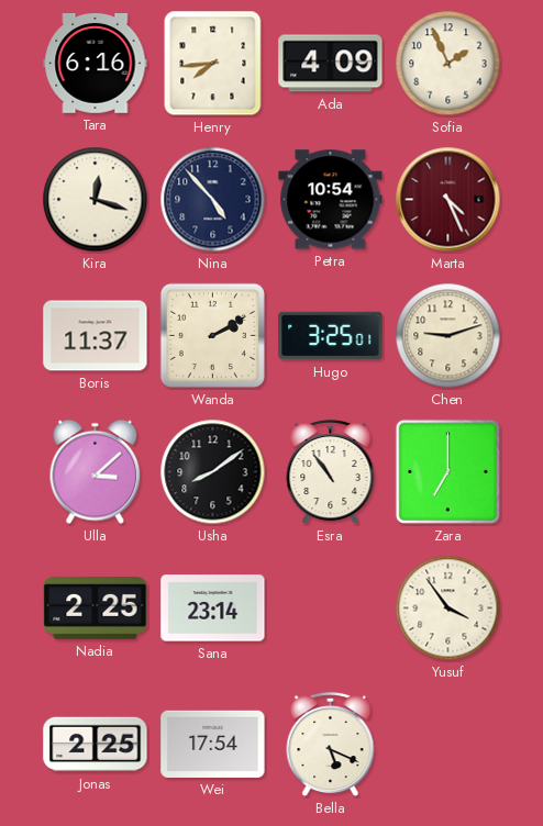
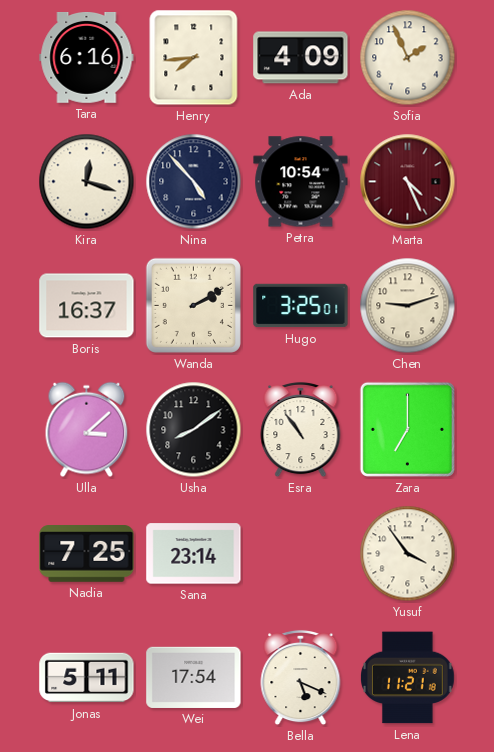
Boris: 11:37 -> 16:37 (87, 306)
Nadia: 2:25 -> 7:25 (87, 554)
Jonas: 2:25 -> 5:11 (87, 678)
Lena: none -> 11:21 (408, 678)
